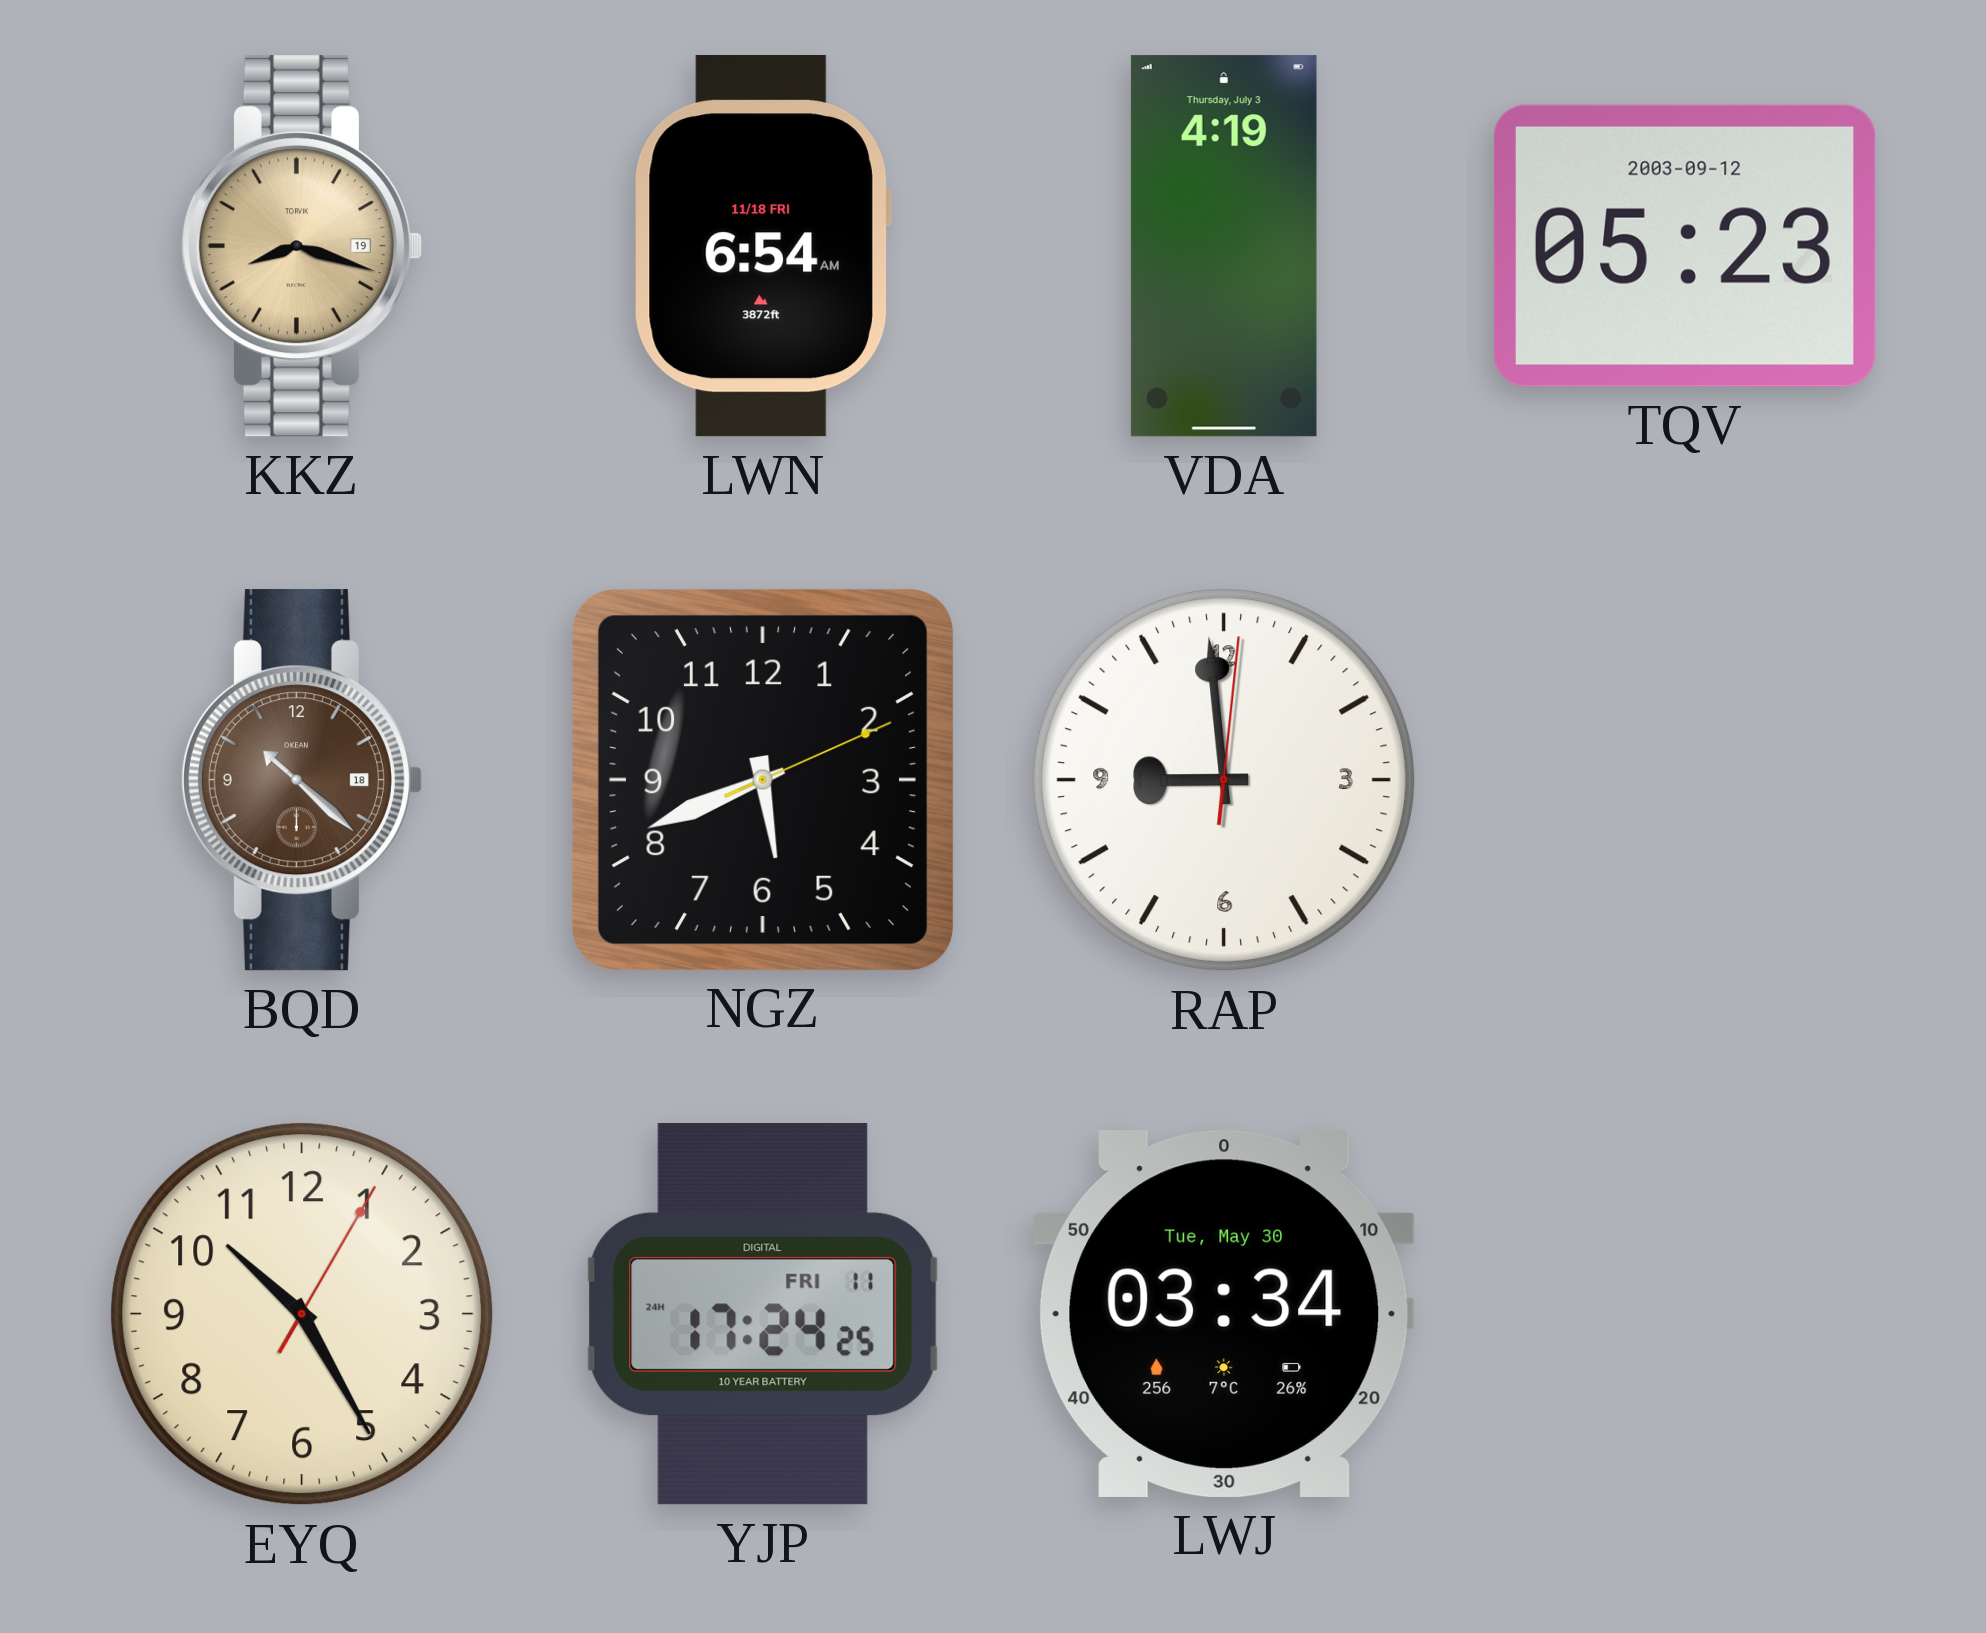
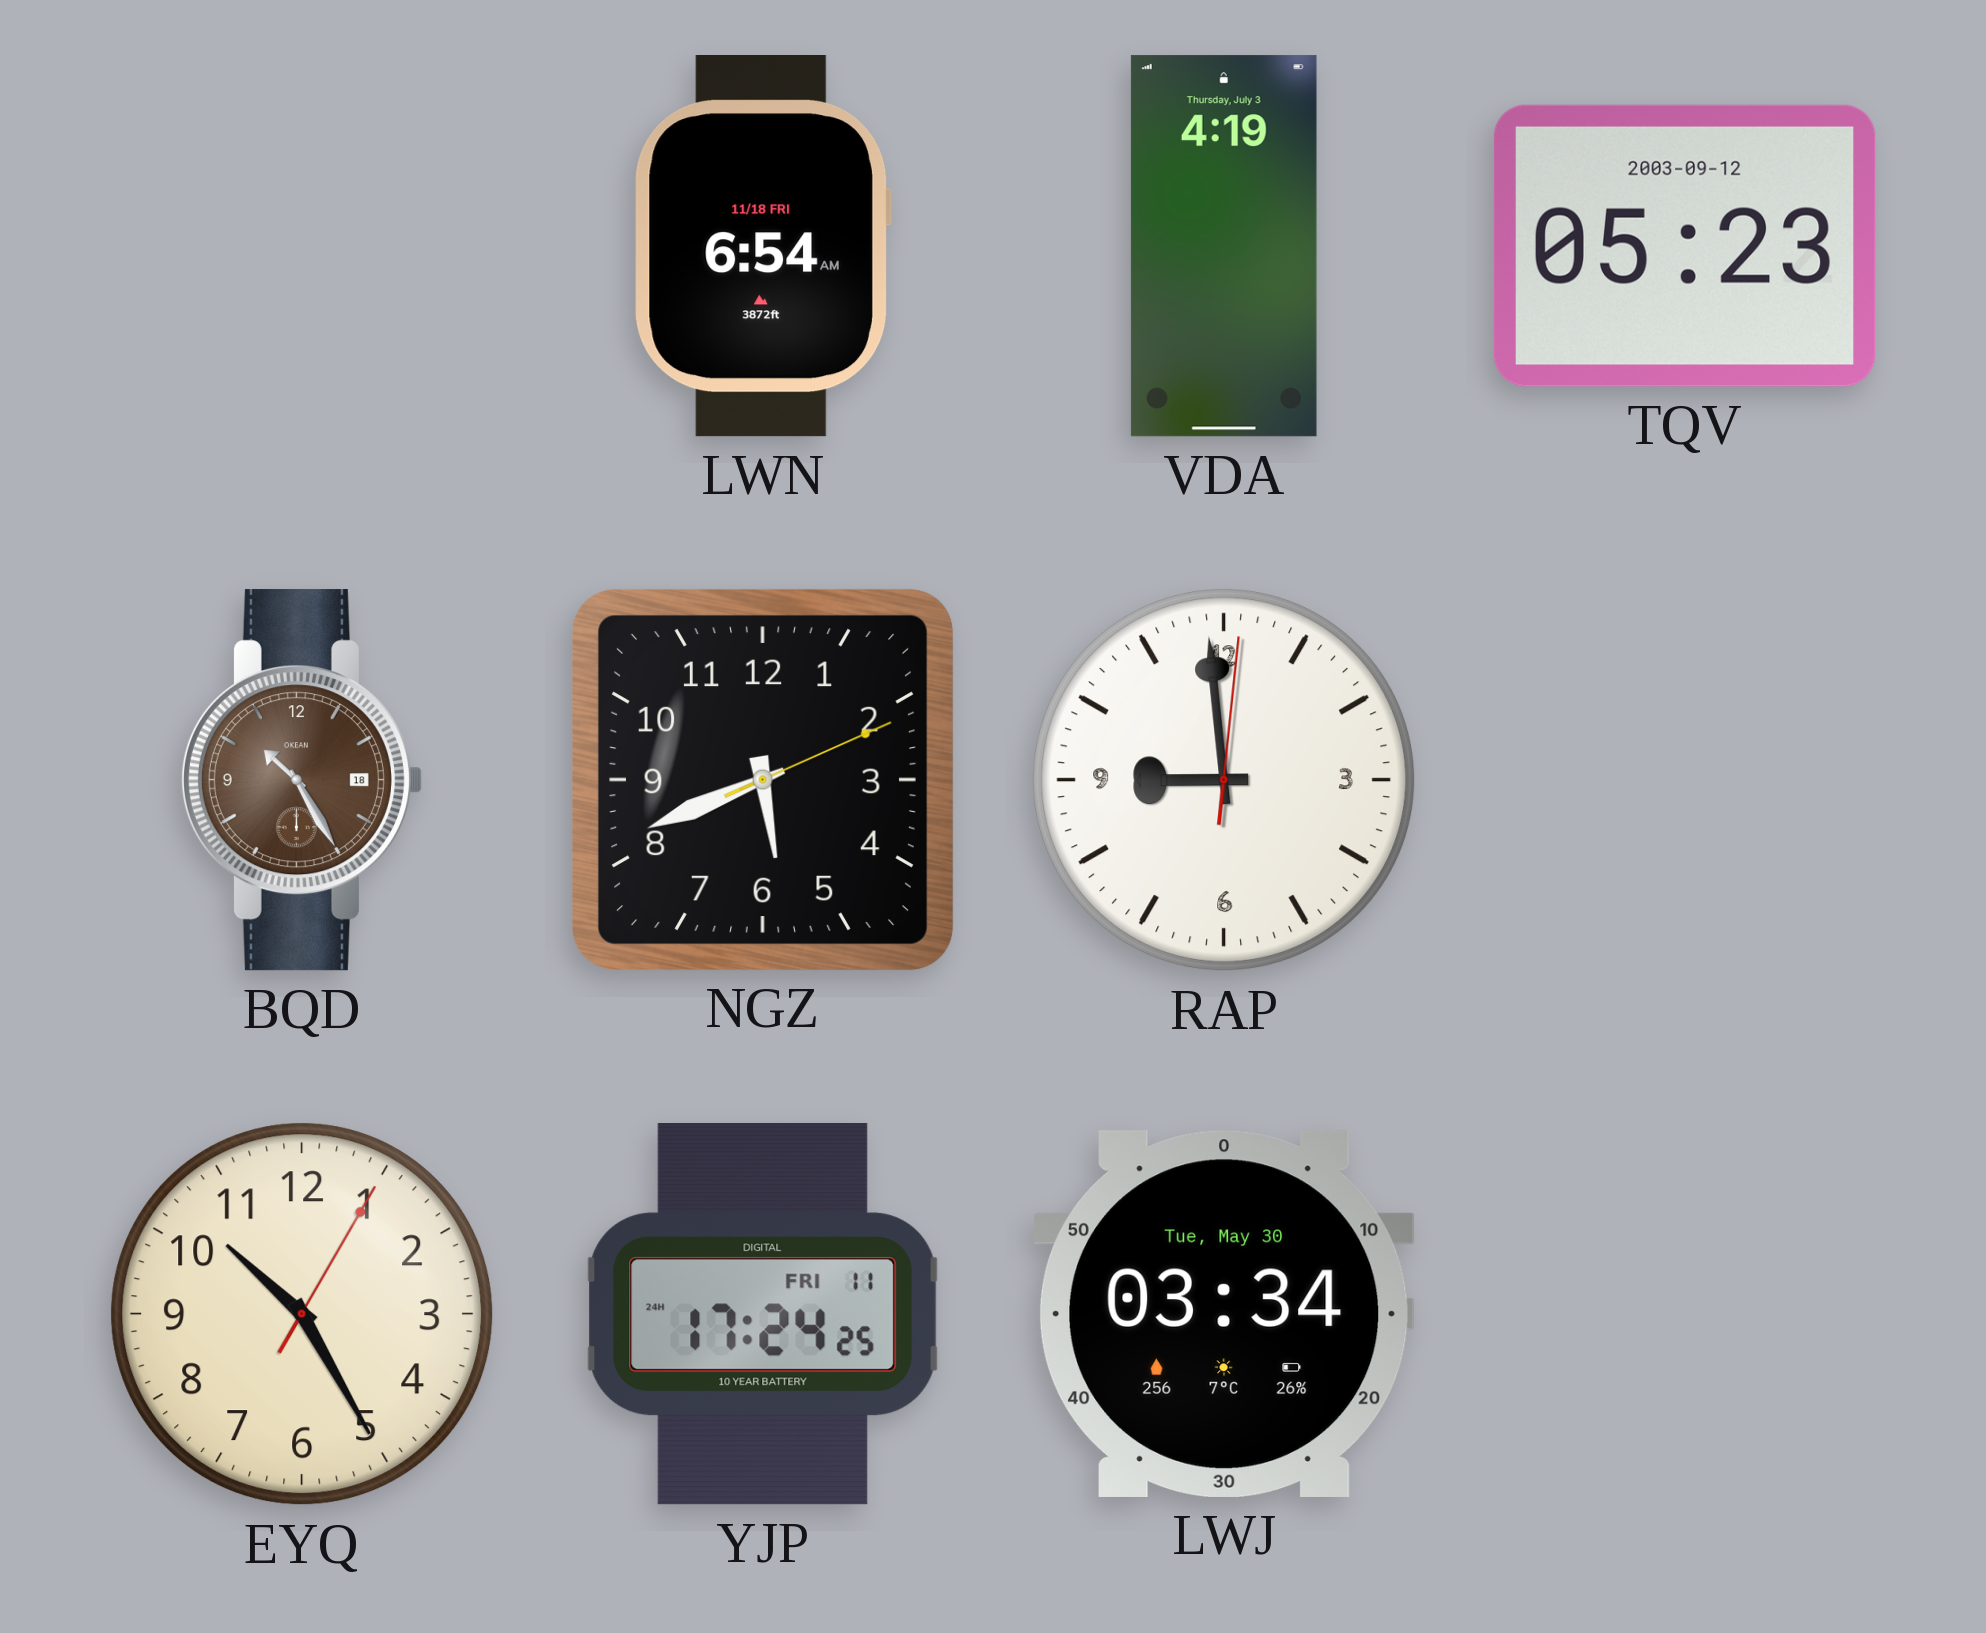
KKZ: 8:18 -> none (301, 246)
BQD: 10:22 -> 10:25 (301, 780)
